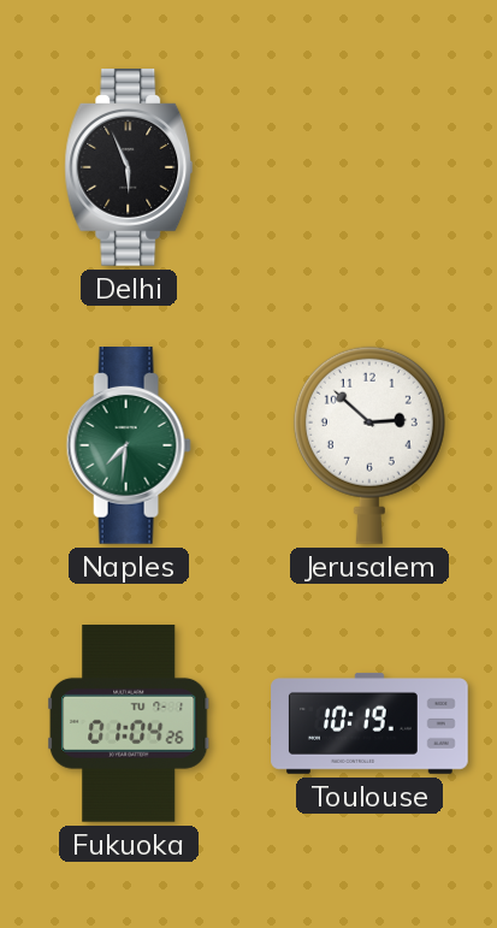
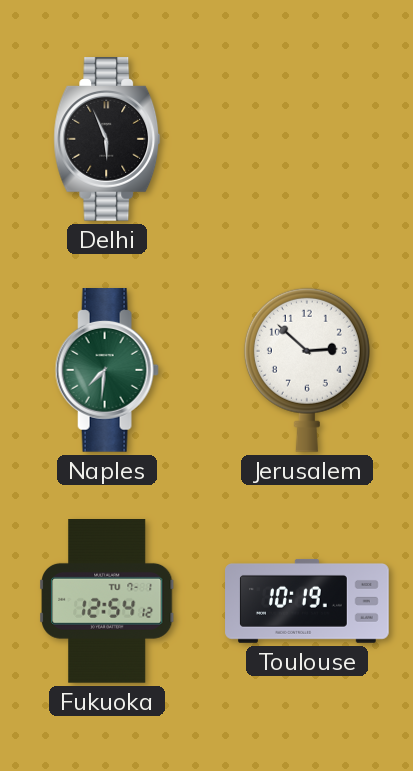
Fukuoka: 01:04 -> 12:54 (108, 602)
